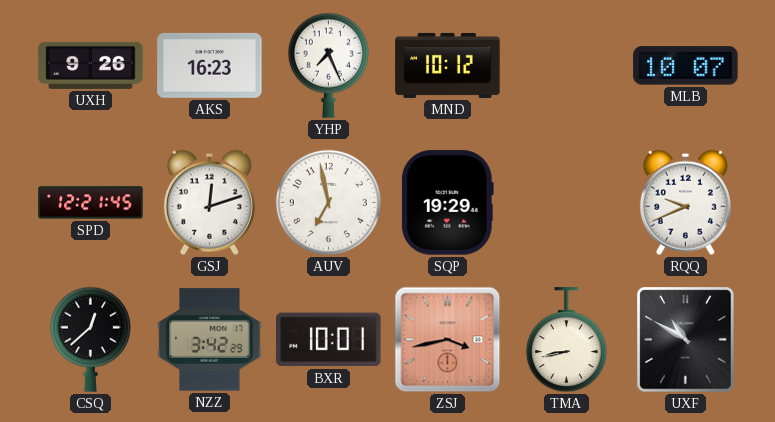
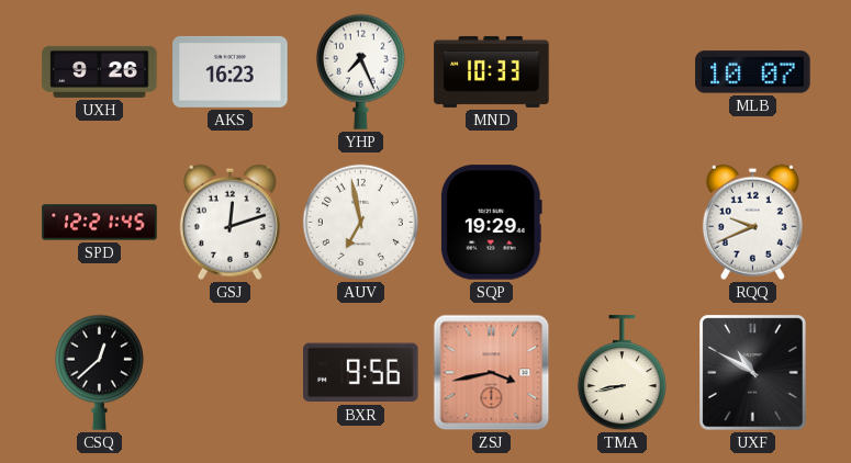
MND: 10:12 -> 10:33 (492, 71)
NZZ: 3:42 -> none (210, 340)
BXR: 10:01 -> 9:56 (361, 373)
